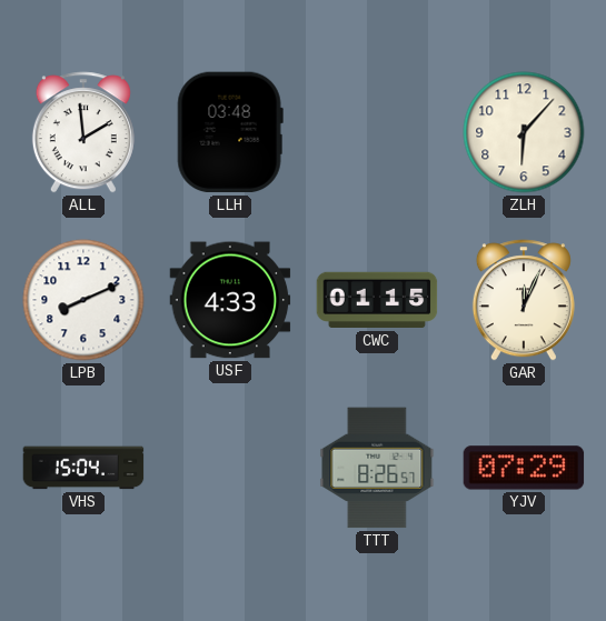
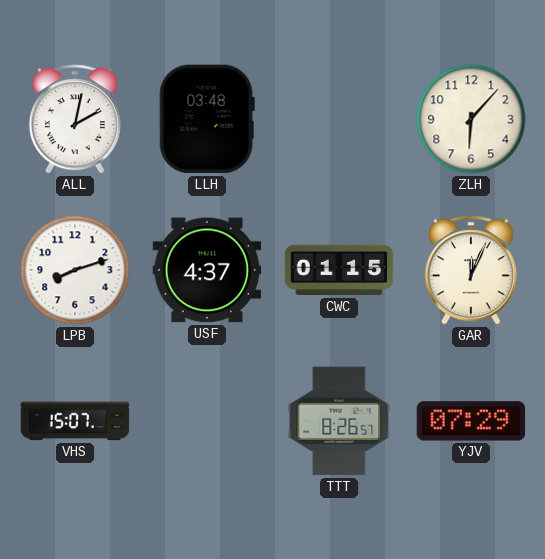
ALL: 1:59 -> 2:02 (75, 119)
LPB: 8:11 -> 8:12 (75, 270)
USF: 4:33 -> 4:37 (207, 270)
VHS: 15:04 -> 15:07 (75, 421)
